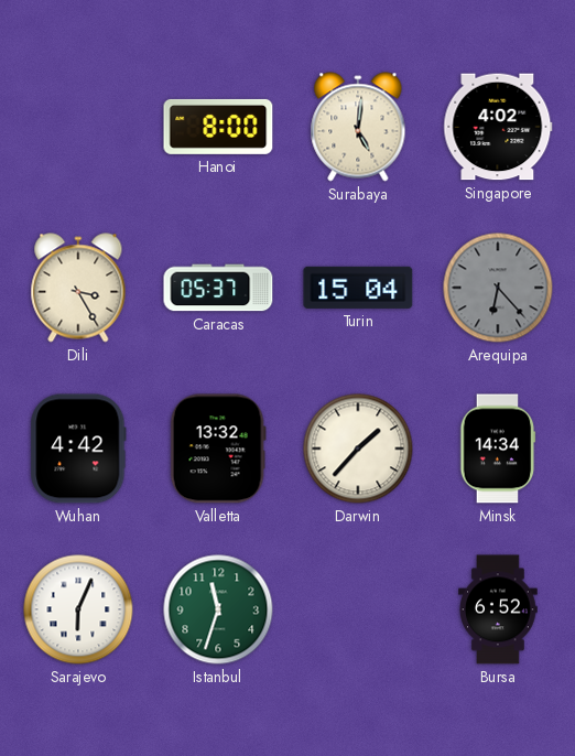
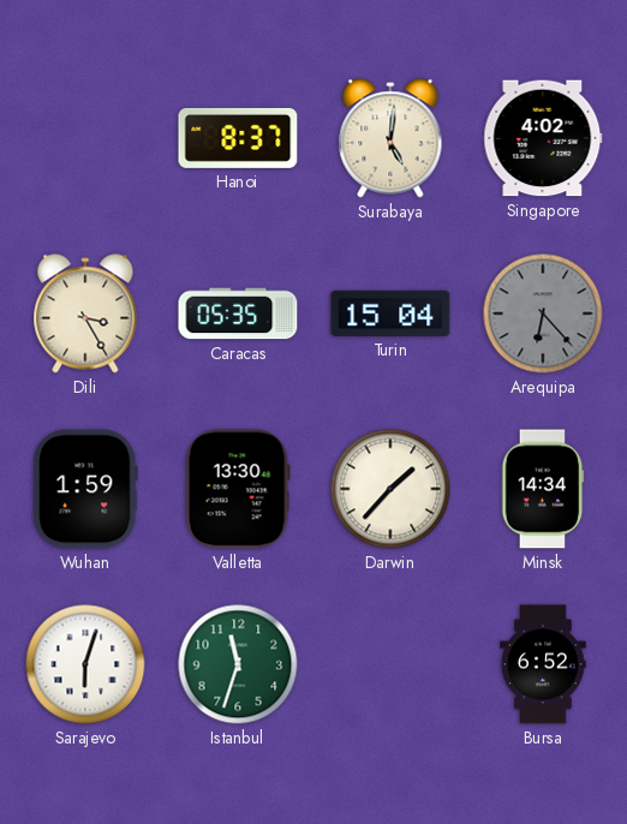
Hanoi: 8:00 -> 8:37 (238, 138)
Caracas: 05:37 -> 05:35 (238, 314)
Wuhan: 4:42 -> 1:59 (85, 489)
Valletta: 13:32 -> 13:30 (238, 489)
Sarajevo: 6:04 -> 6:03 (85, 664)
